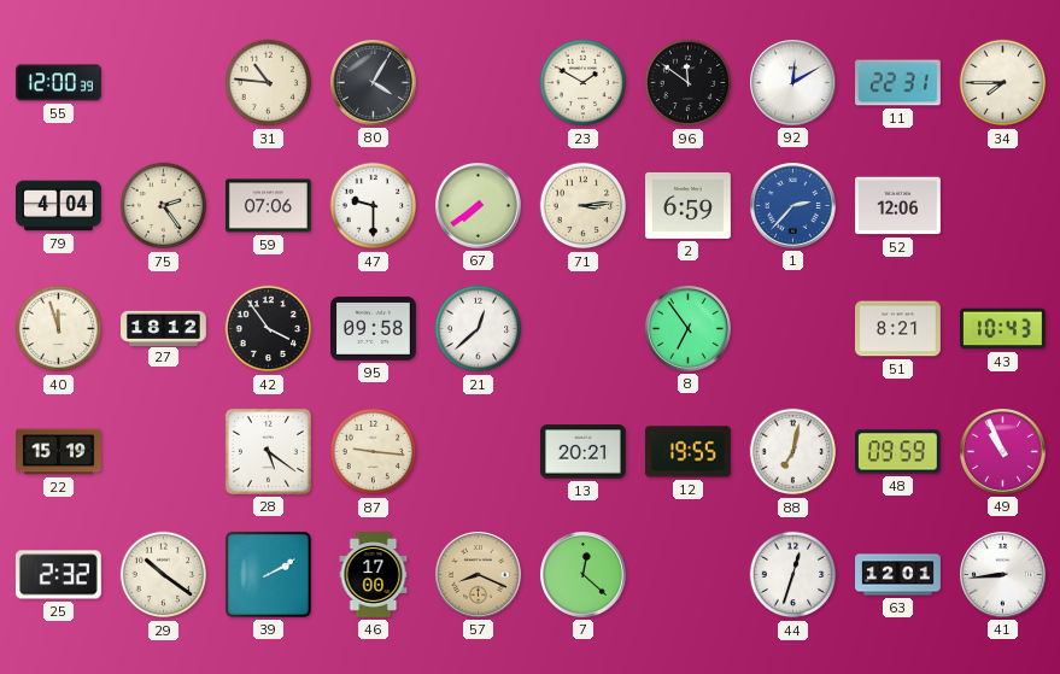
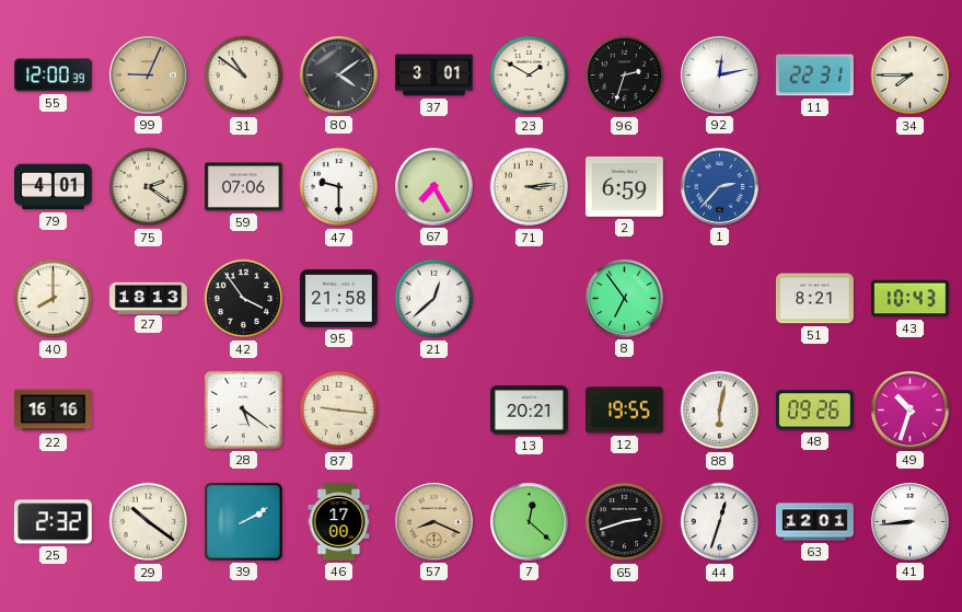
99: none -> 9:04 (149, 76)
31: 10:46 -> 10:51 (244, 76)
80: 4:05 -> 4:09 (339, 76)
37: none -> 3:01 (434, 76)
96: 11:51 -> 2:33 (625, 76)
92: 12:10 -> 12:13 (720, 76)
79: 4:04 -> 4:01 (54, 187)
75: 2:24 -> 2:21 (149, 187)
67: 7:39 -> 7:25 (434, 187)
52: 12:06 -> none (898, 206)
40: 11:57 -> 8:00 (54, 299)
27: 18:12 -> 18:13 (149, 298)
95: 09:58 -> 21:58 (339, 298)
22: 15:19 -> 16:16 (54, 411)
88: 7:02 -> 6:02 (720, 411)
48: 09:59 -> 09:26 (814, 411)
49: 10:56 -> 10:33 (911, 411)
65: none -> 2:42 (625, 522)
